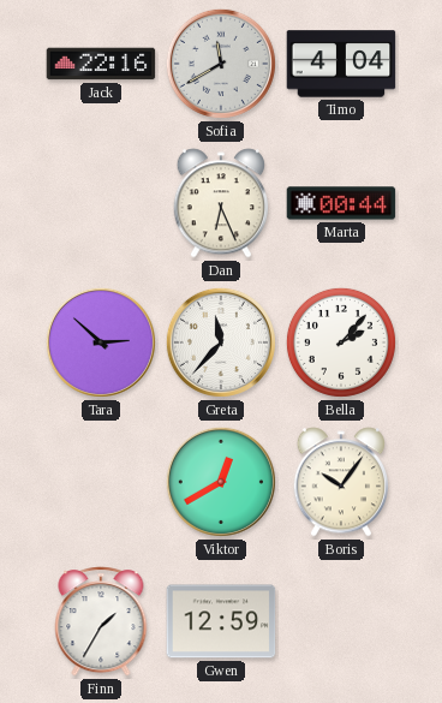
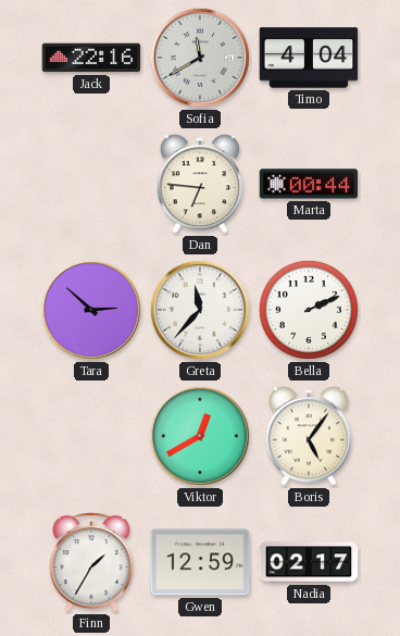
Dan: 6:26 -> 6:46 (199, 184)
Bella: 2:07 -> 2:11 (309, 310)
Boris: 10:06 -> 5:06 (308, 436)
Nadia: none -> 02:17 (309, 562)
